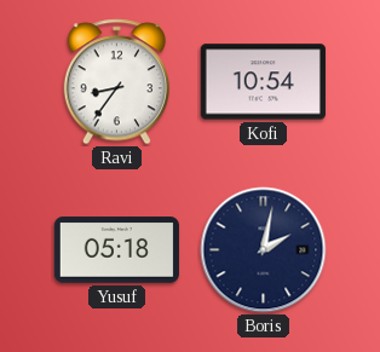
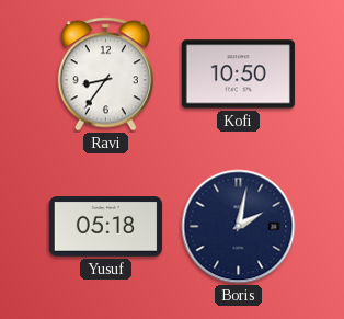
Kofi: 10:54 -> 10:50 (238, 75)
